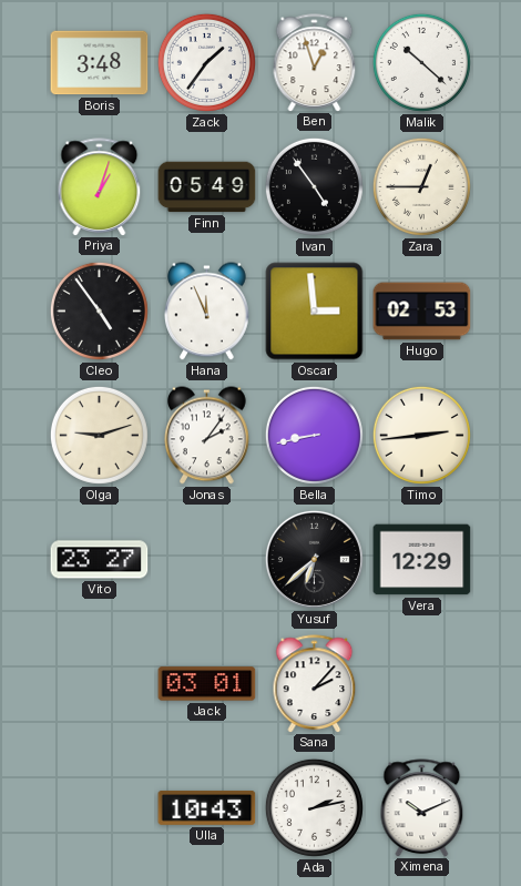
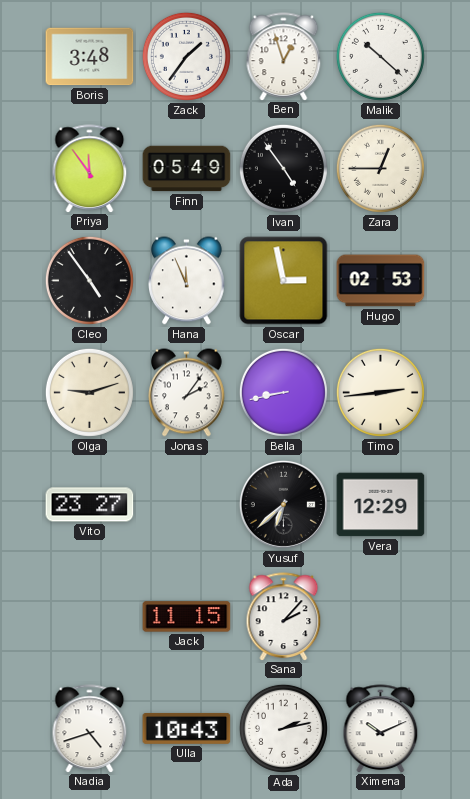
Priya: 1:03 -> 11:54 (90, 168)
Oscar: 2:59 -> 2:58 (284, 281)
Jack: 03:01 -> 11:15 (187, 617)
Nadia: none -> 4:42 (90, 728)
